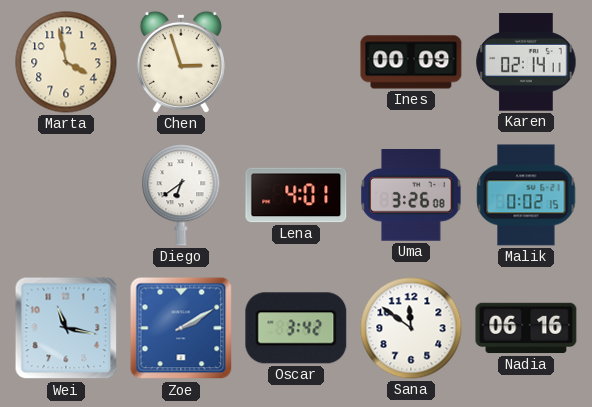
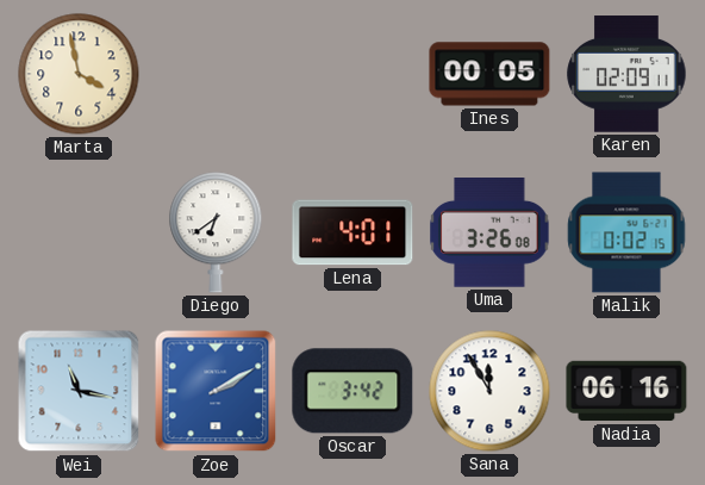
Chen: 2:57 -> none (181, 62)
Ines: 00:09 -> 00:05 (489, 74)
Karen: 02:14 -> 02:09 (626, 74)
Sana: 11:51 -> 11:55 (489, 391)
